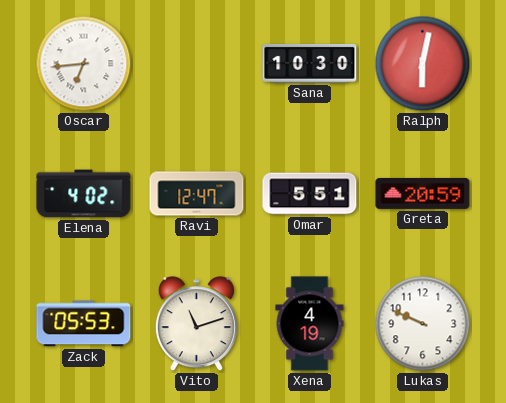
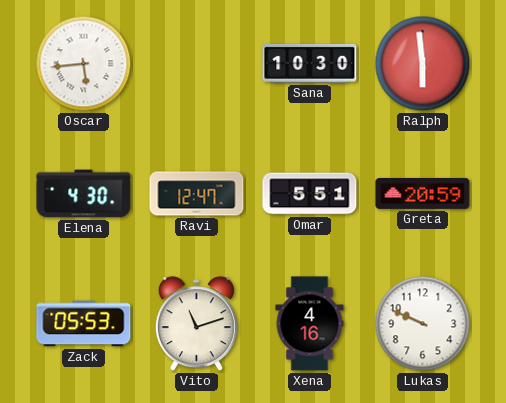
Oscar: 6:44 -> 5:44 (84, 64)
Ralph: 6:02 -> 5:59 (423, 64)
Elena: 4:02 -> 4:30 (84, 194)
Xena: 4:19 -> 4:16 (310, 324)
